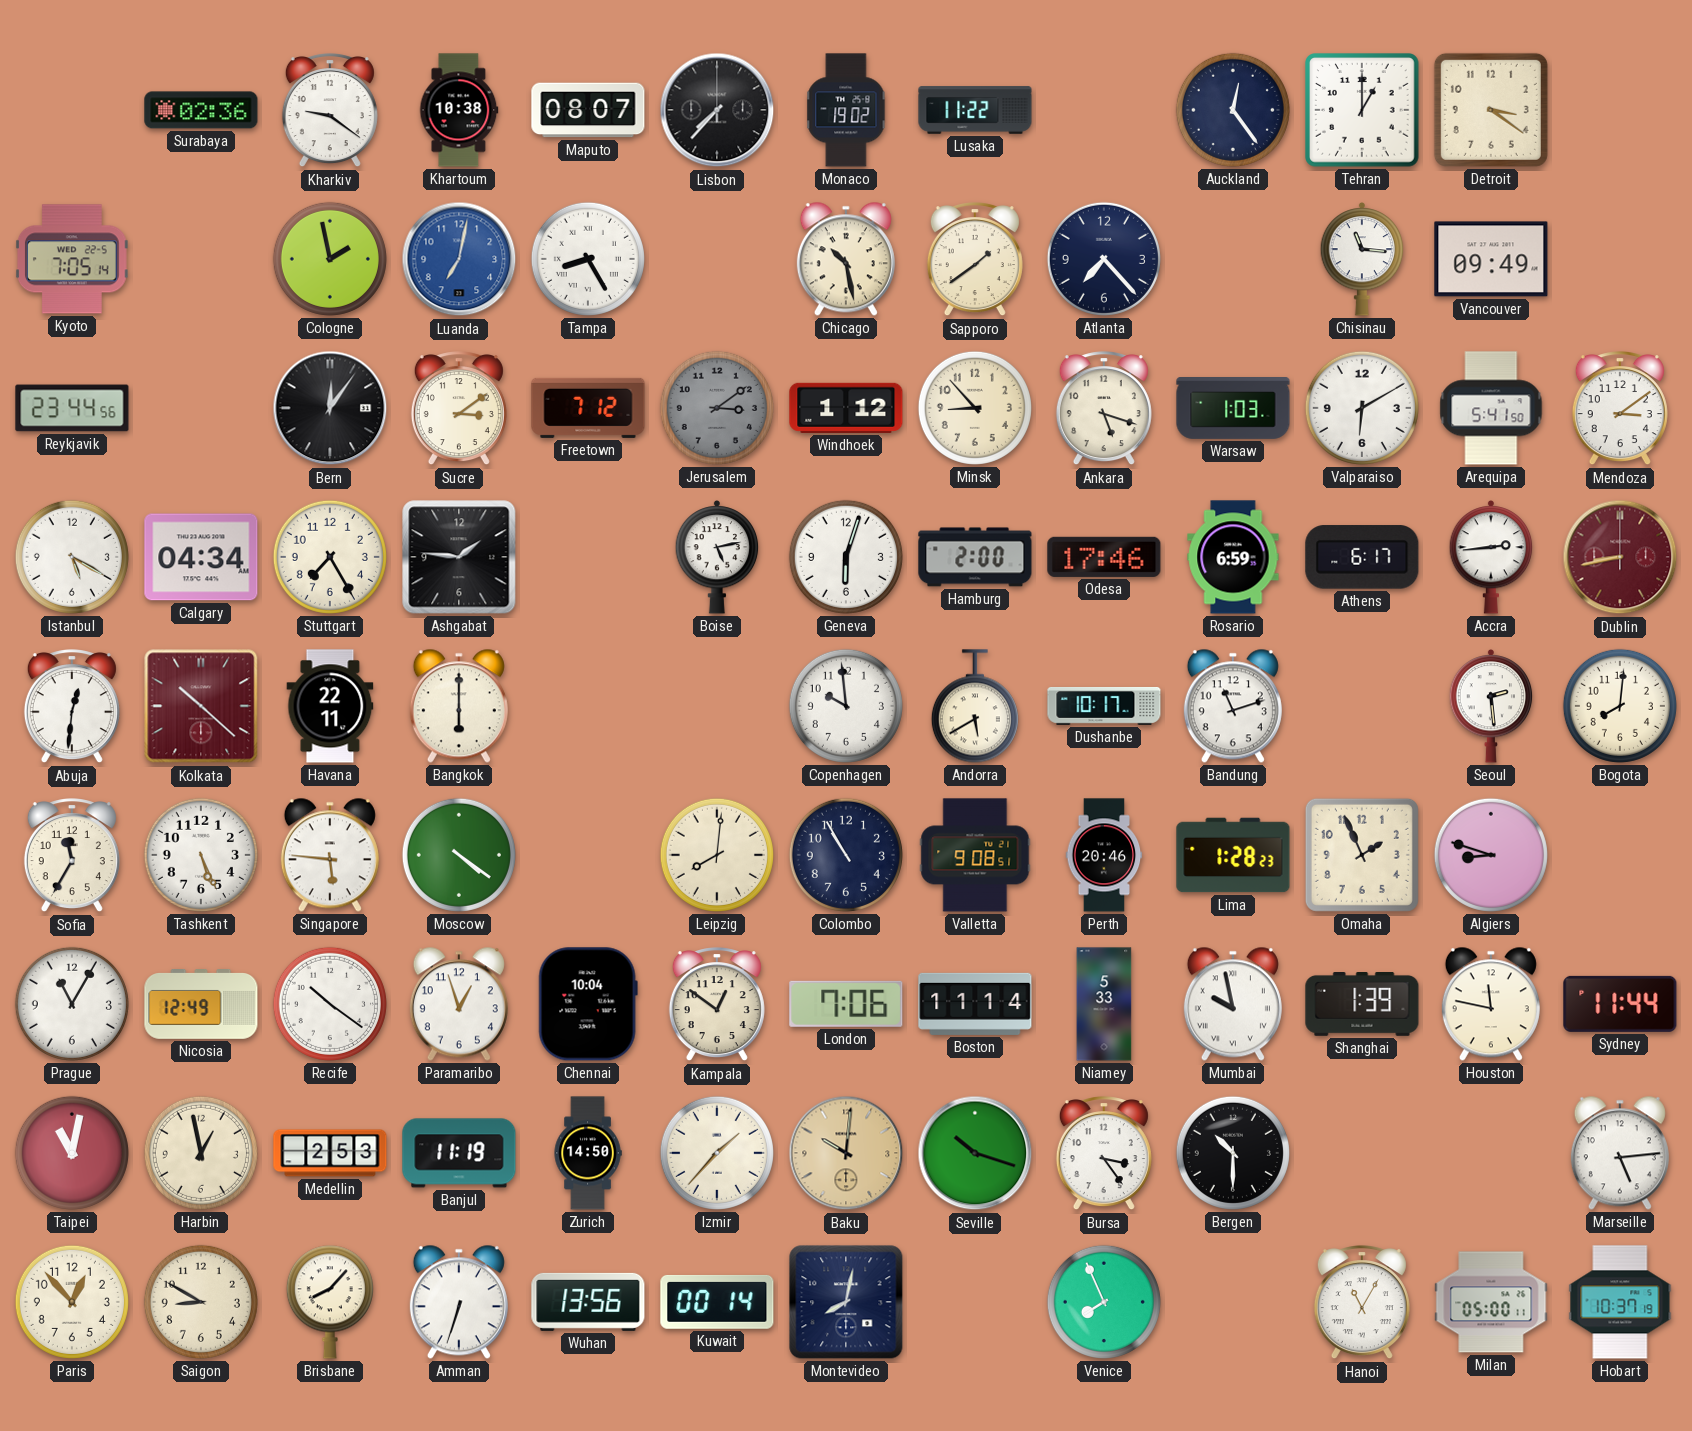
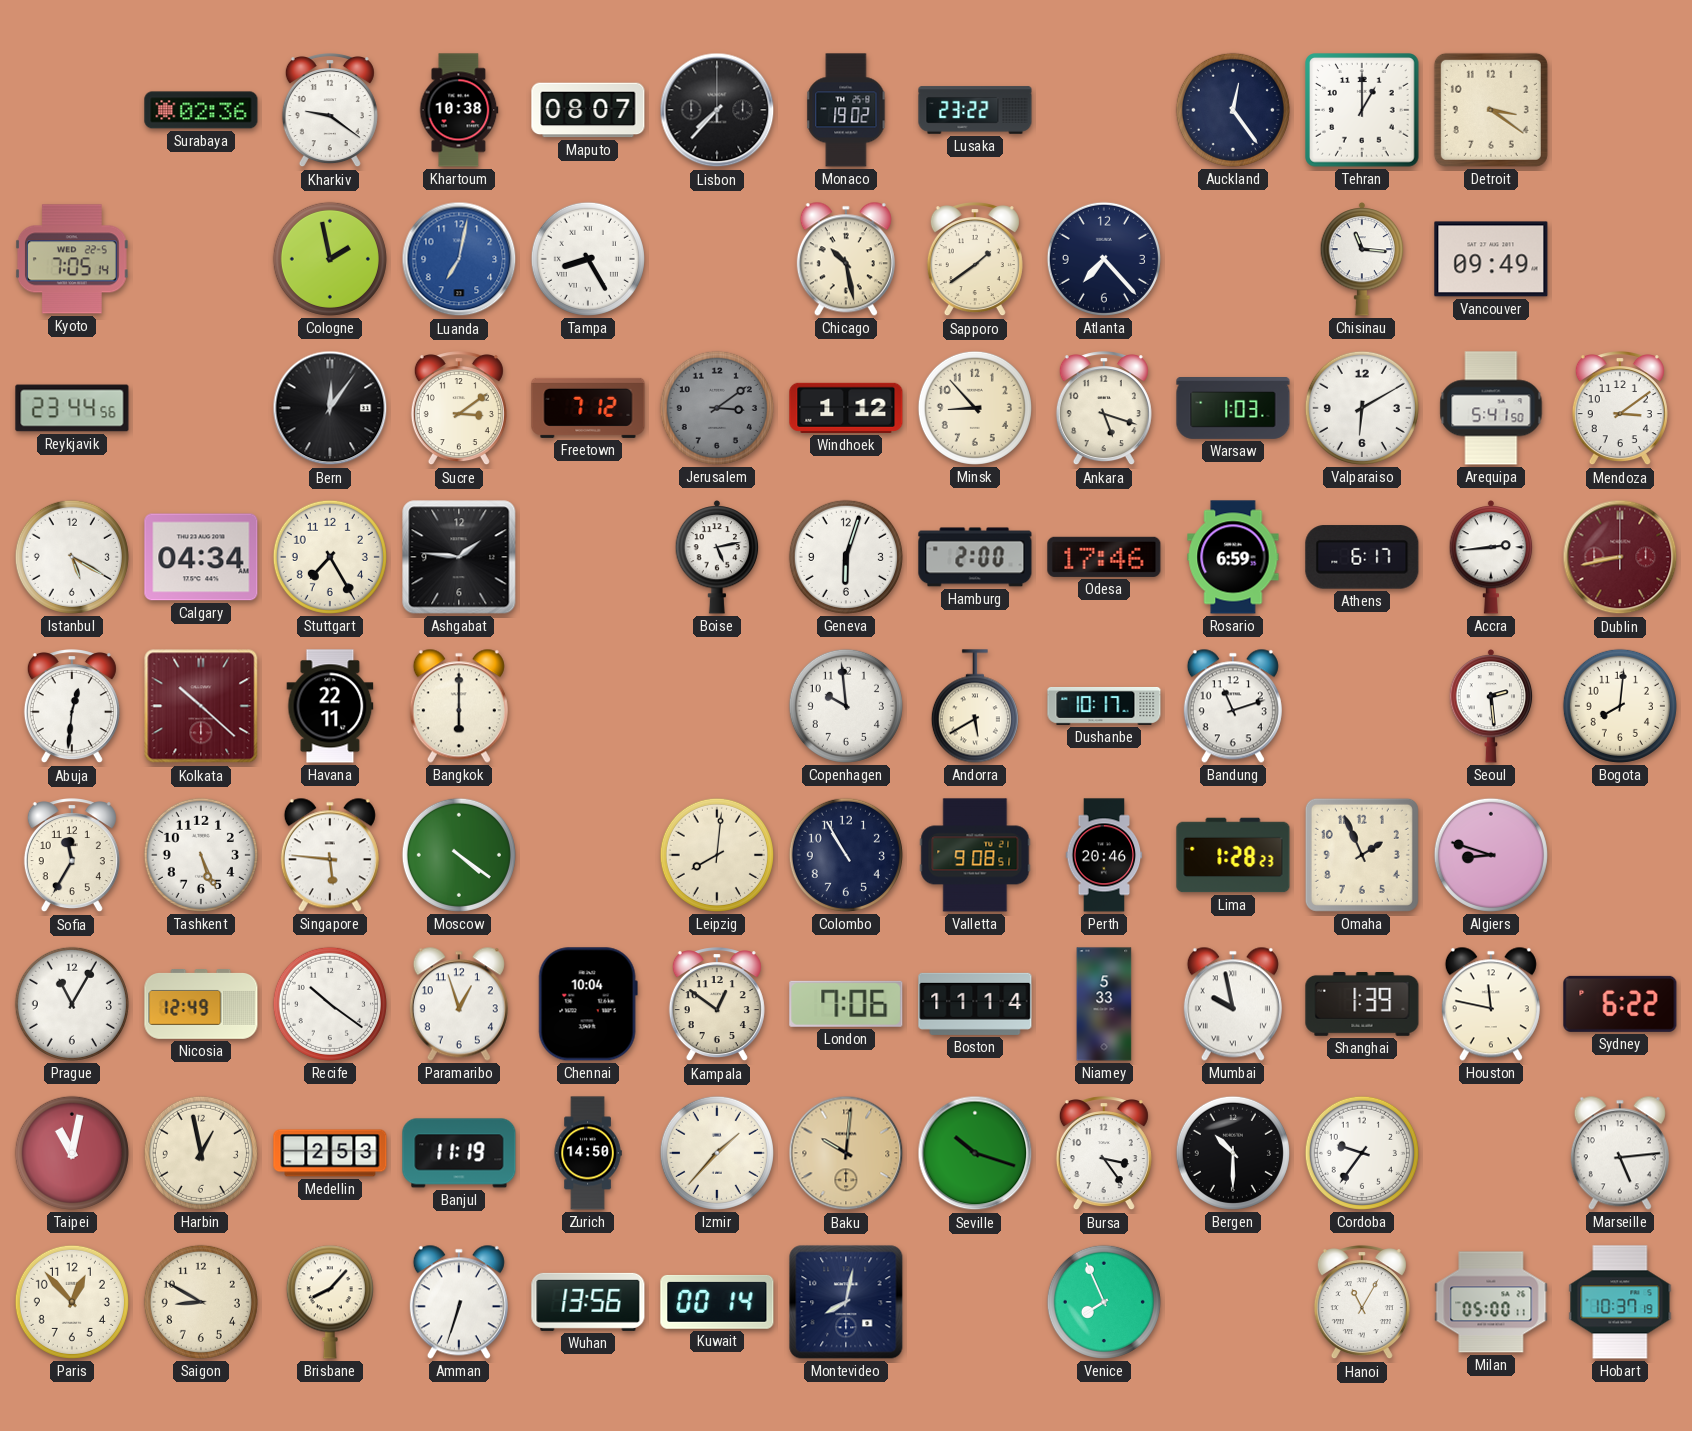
Lusaka: 11:22 -> 23:22 (975, 110)
Sydney: 11:44 -> 6:22 (1620, 1004)
Cordoba: none -> 9:36 (1362, 1153)
